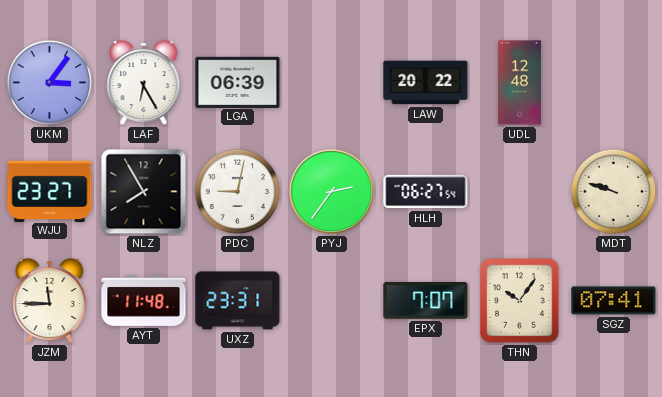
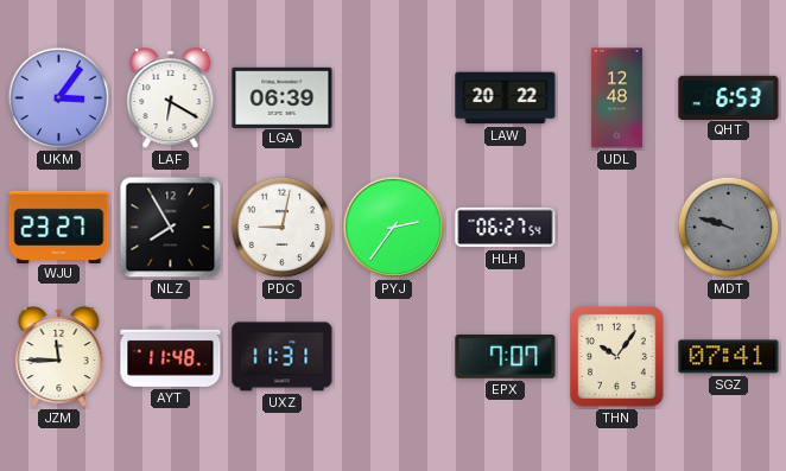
LAF: 6:25 -> 6:20 (171, 100)
QHT: none -> 6:53 (729, 97)
MDT dial: cream -> grey (729, 228)
UXZ: 23:31 -> 11:31 (283, 357)
